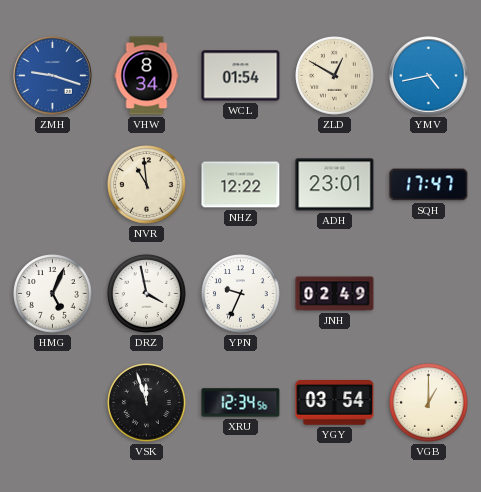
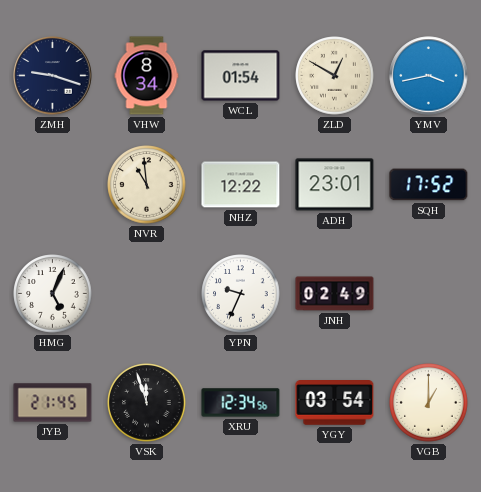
ZMH dial: blue -> navy (53, 76)
YMV: 4:43 -> 3:43 (429, 76)
SQH: 17:47 -> 17:52 (429, 185)
DRZ: 3:58 -> none (147, 294)
JYB: none -> 21:45 (53, 403)
